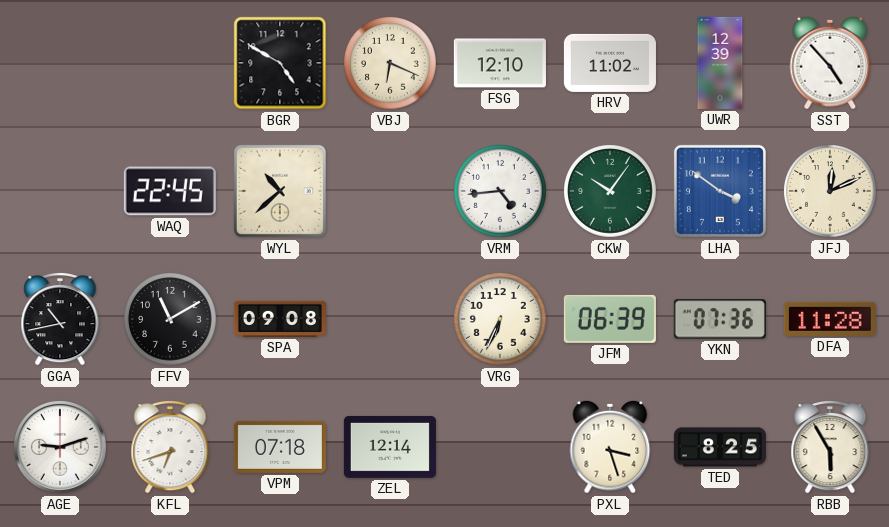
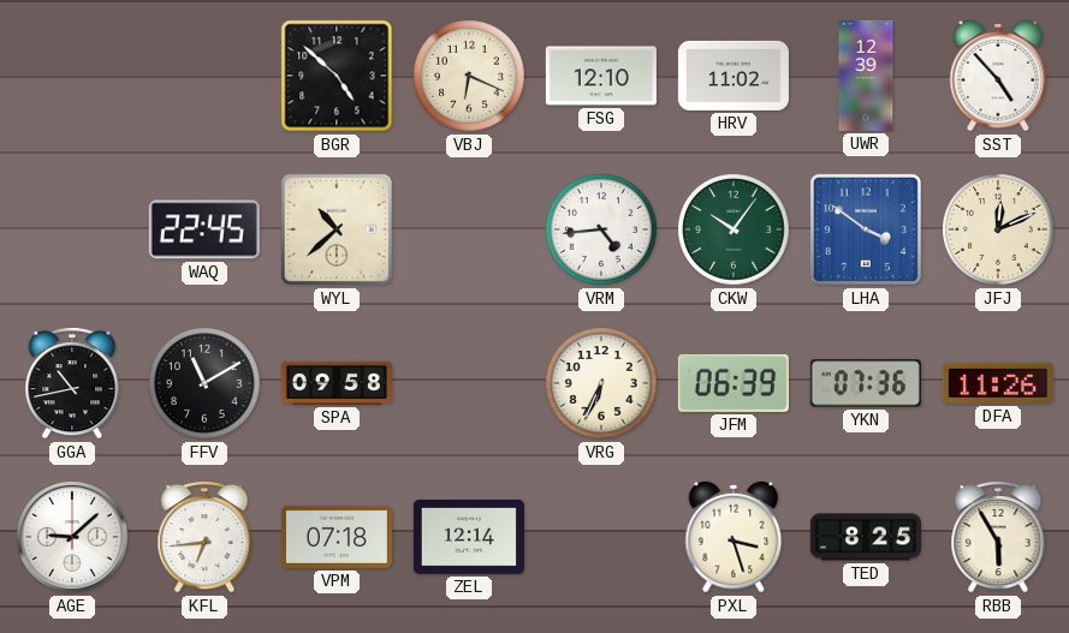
BGR: 4:50 -> 4:52 (337, 76)
SPA: 09:08 -> 09:58 (337, 383)
DFA: 11:28 -> 11:26 (998, 383)
AGE: 9:12 -> 9:08 (72, 537)
KFL: 6:42 -> 6:44 (204, 538)
